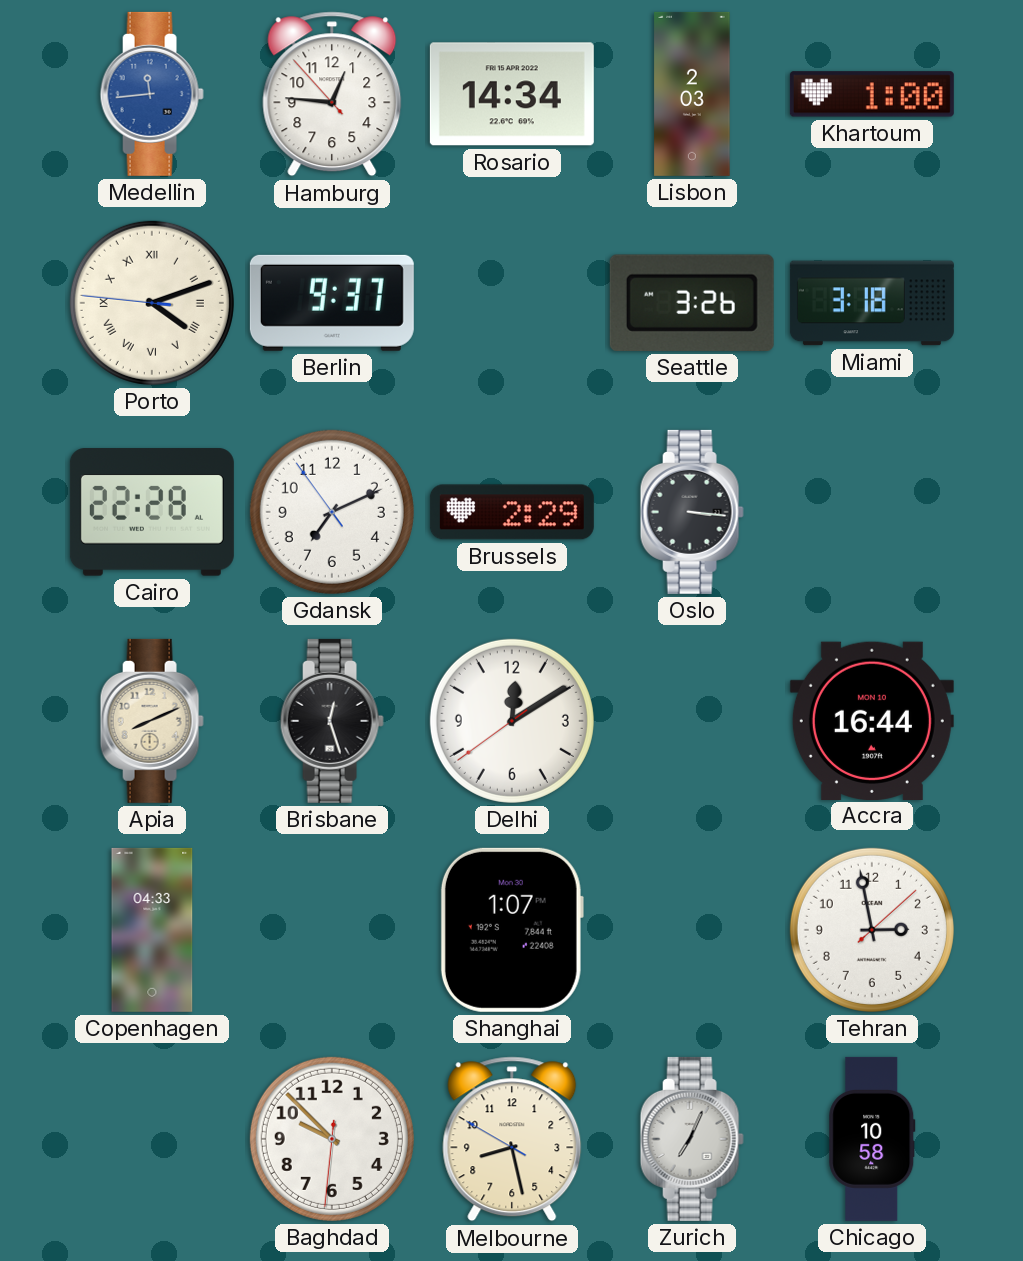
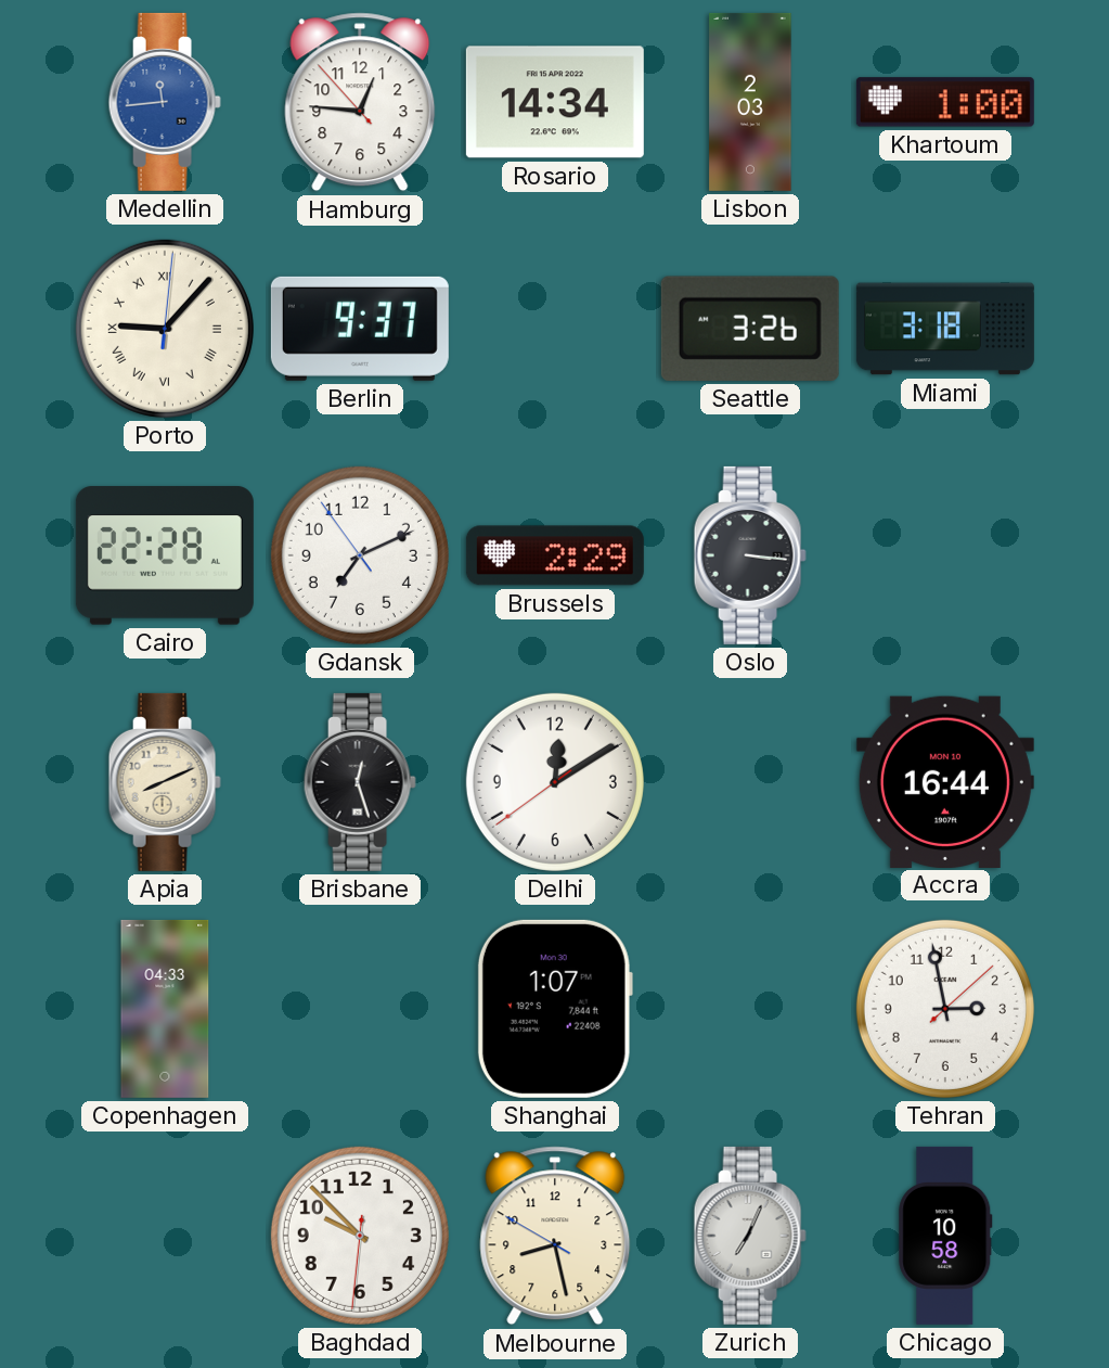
Porto: 4:11 -> 9:07 (165, 329)
